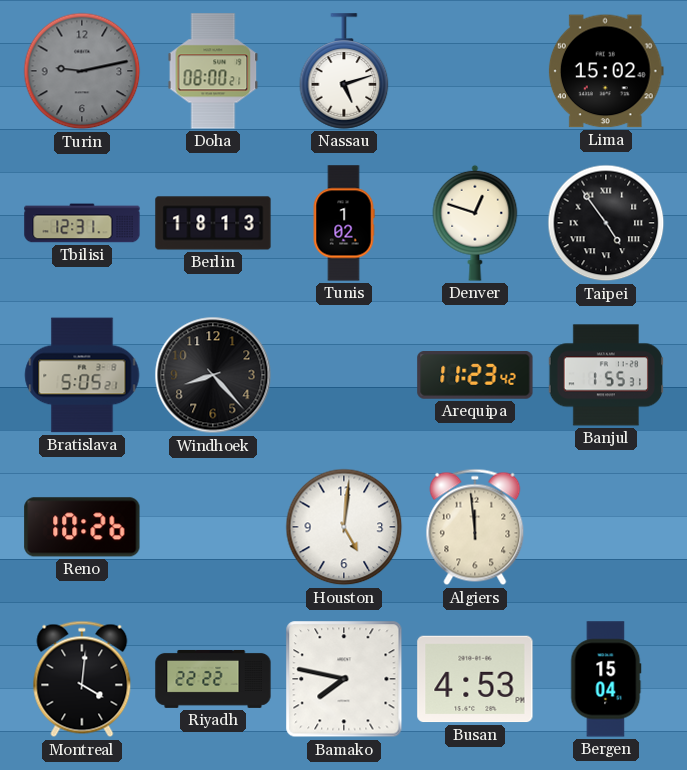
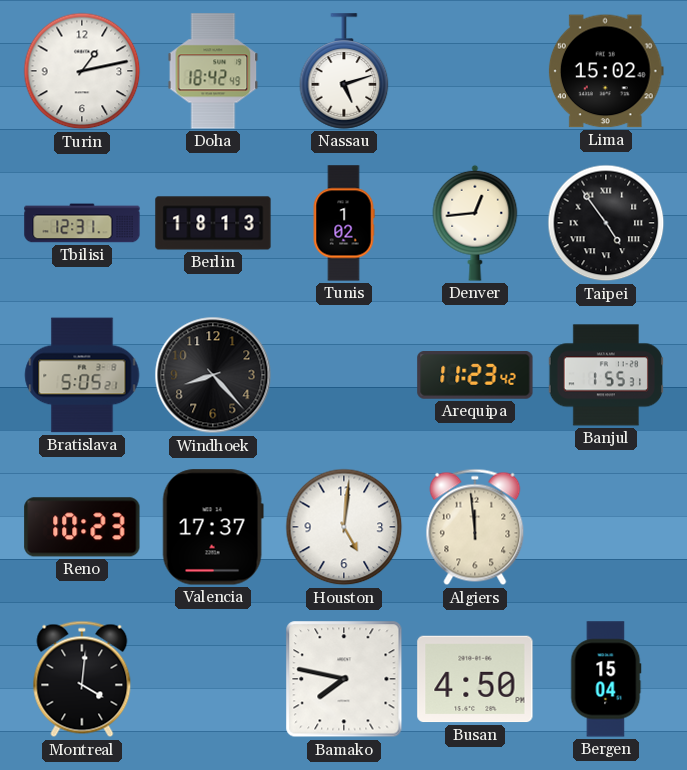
Turin: 9:13 -> 1:13 (82, 71)
Turin dial: grey -> white (82, 71)
Doha: 08:00 -> 18:42 (213, 71)
Denver: 12:48 -> 12:44 (475, 223)
Reno: 10:26 -> 10:23 (82, 527)
Valencia: none -> 17:37 (213, 527)
Riyadh: 22:22 -> none (213, 679)
Busan: 4:53 -> 4:50 (475, 679)
